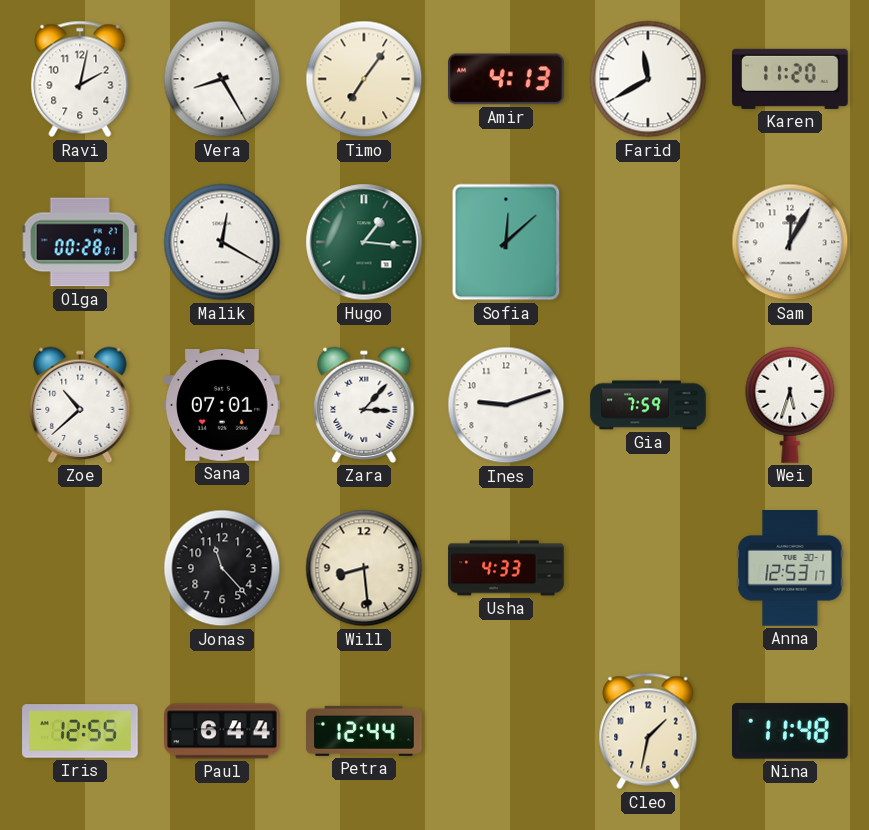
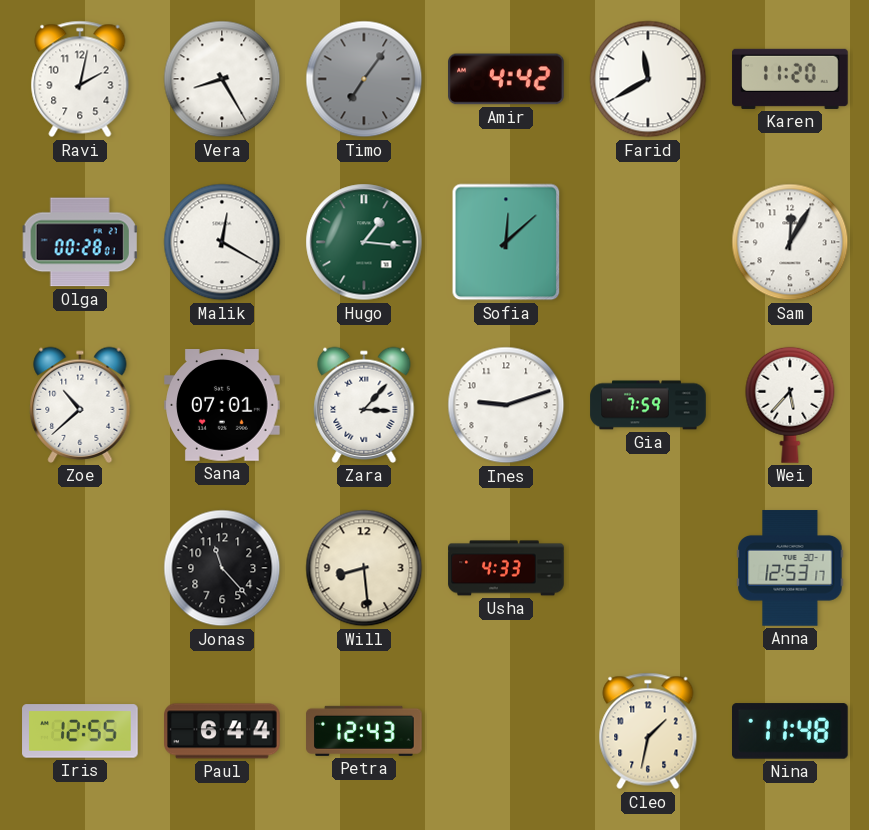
Timo dial: cream -> grey (364, 79)
Amir: 4:13 -> 4:42 (506, 79)
Wei: 5:33 -> 5:37 (790, 405)
Petra: 12:44 -> 12:43 (364, 731)
